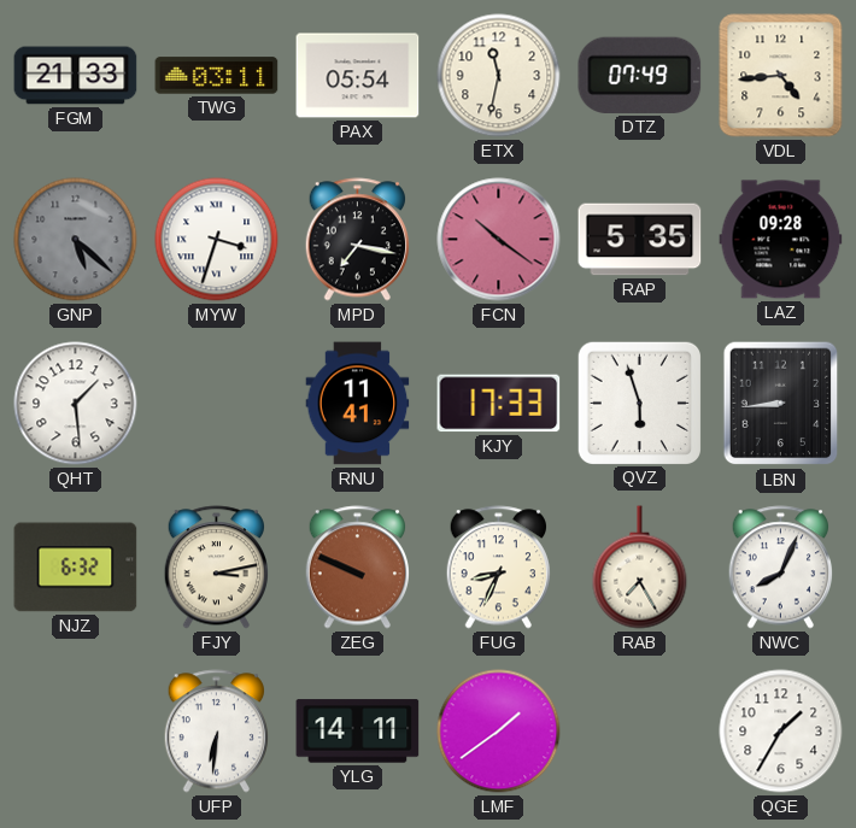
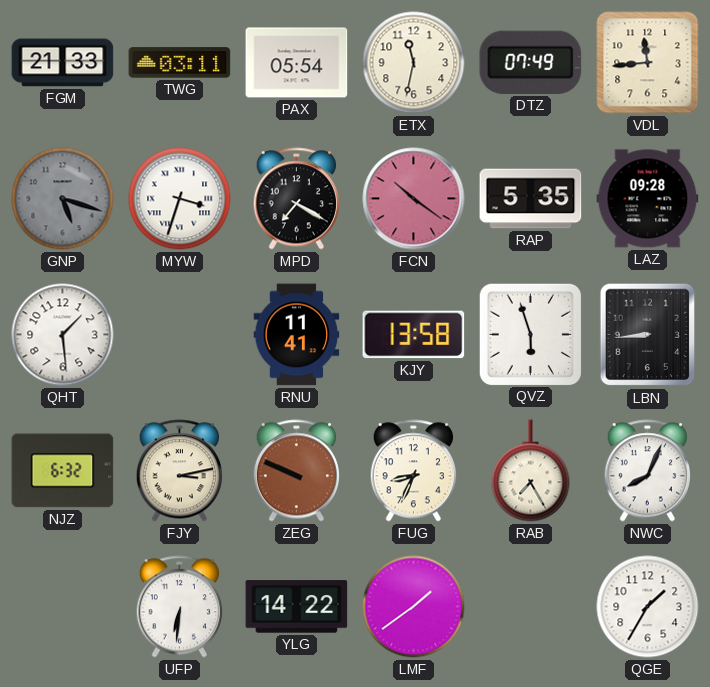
VDL: 4:44 -> 11:44 (648, 63)
GNP: 5:22 -> 5:18 (63, 199)
MPD: 7:17 -> 7:20 (296, 199)
KJY: 17:33 -> 13:58 (414, 335)
YLG: 14:11 -> 14:22 (297, 607)
